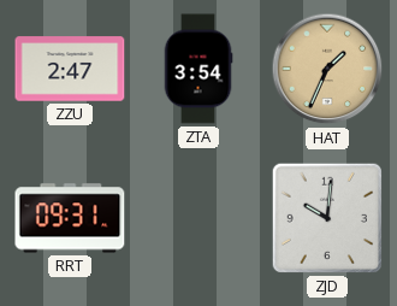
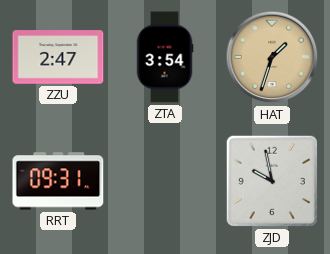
HAT: 1:34 -> 1:33 (272, 57)
ZJD: 10:01 -> 9:58 (272, 181)
